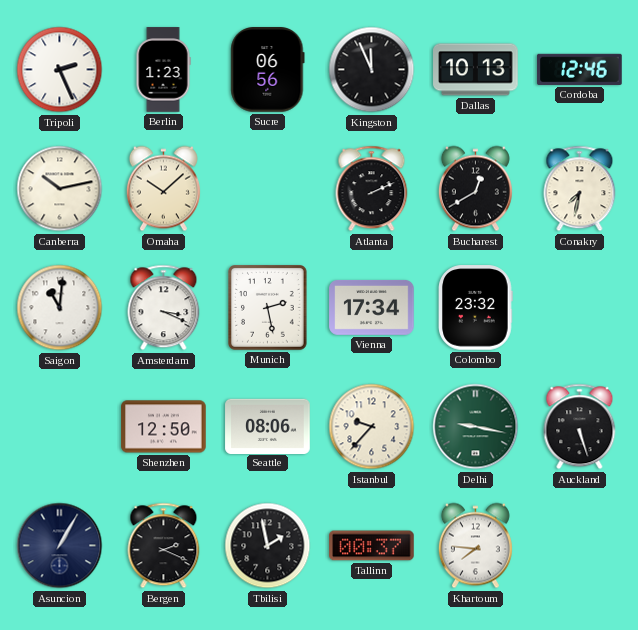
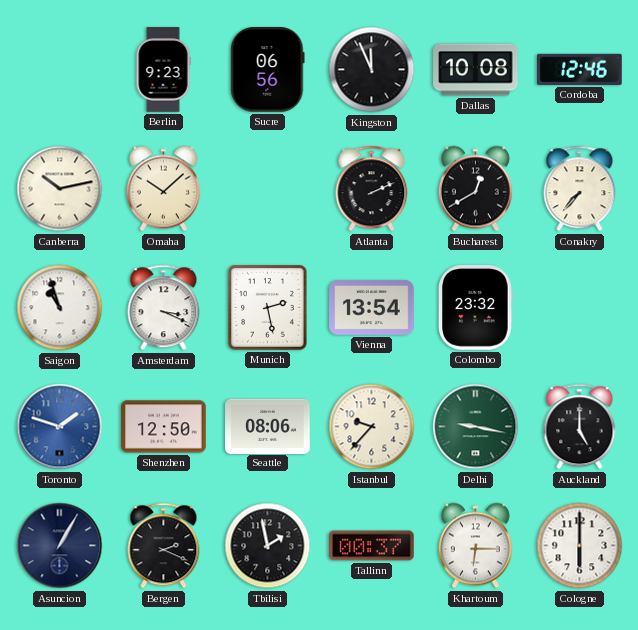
Tripoli: 2:26 -> none (60, 70)
Berlin: 1:23 -> 9:23 (163, 70)
Dallas: 10:13 -> 10:08 (476, 70)
Conakry: 7:32 -> 7:37 (580, 189)
Saigon: 11:01 -> 10:57 (60, 308)
Vienna: 17:34 -> 13:54 (372, 307)
Toronto: none -> 1:48 (60, 427)
Auckland: 5:27 -> 5:00 (580, 427)
Khartoum: 7:46 -> 6:15 (475, 546)
Cologne: none -> 6:00 (580, 546)
